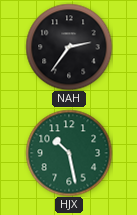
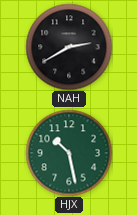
NAH: 2:36 -> 2:40 (69, 47)
